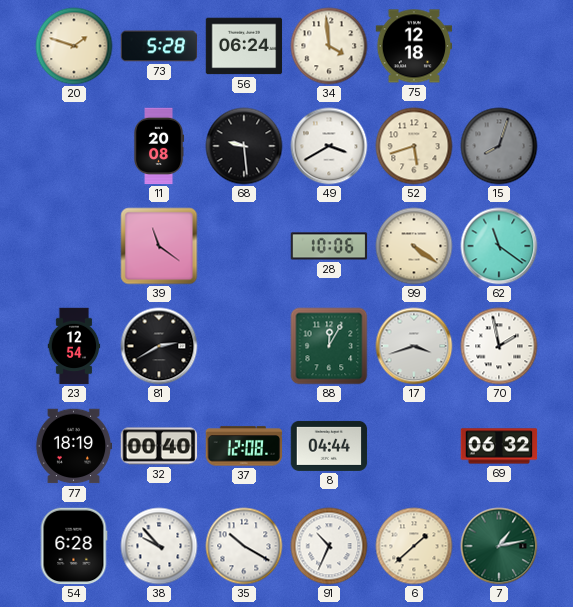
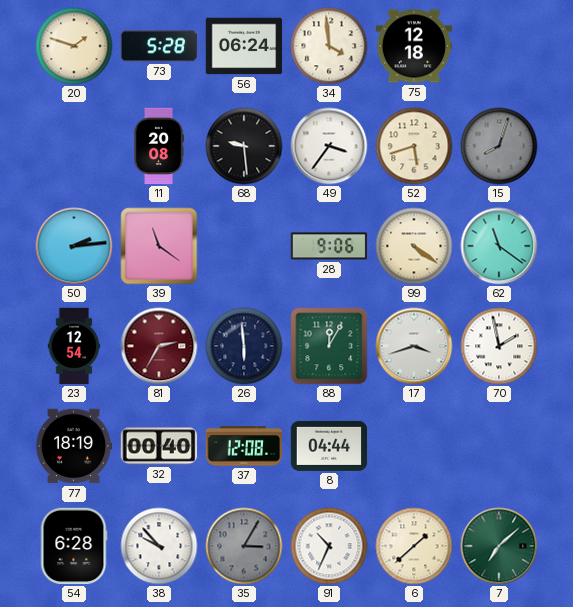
49: 3:40 -> 3:36 (329, 146)
50: none -> 2:14 (74, 246)
28: 10:06 -> 9:06 (329, 246)
81: 2:40 -> 2:35 (159, 346)
81 dial: black -> burgundy (159, 346)
26: none -> 5:59 (244, 346)
69: 06:32 -> none (499, 446)
35: 10:20 -> 3:05 (244, 546)
35 dial: white -> grey (244, 546)
7: 1:13 -> 7:08 (499, 546)
